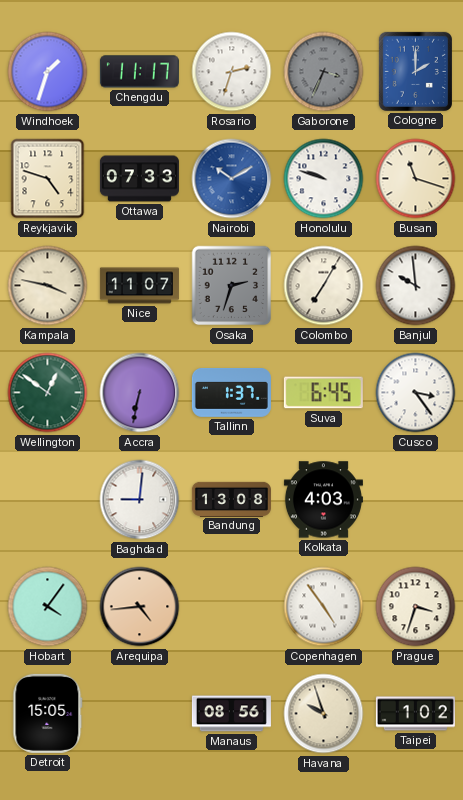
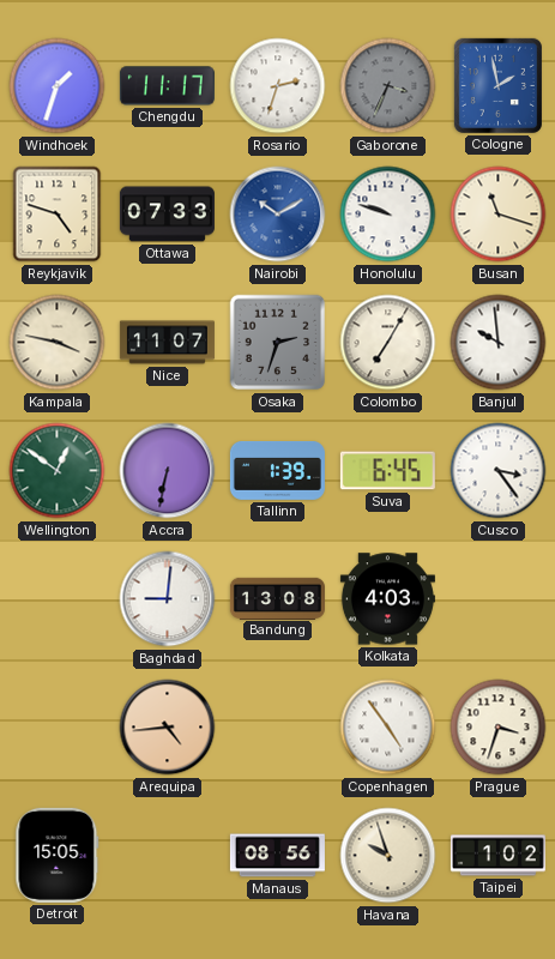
Cologne: 2:00 -> 1:58 (497, 85)
Tallinn: 1:37 -> 1:39 (277, 471)
Hobart: 4:06 -> none (48, 607)
